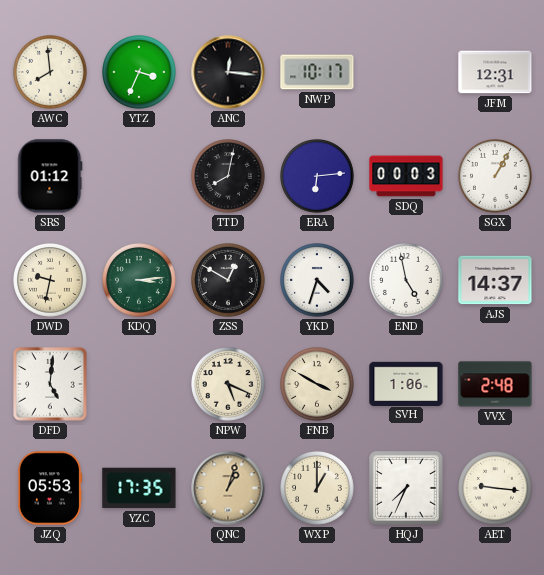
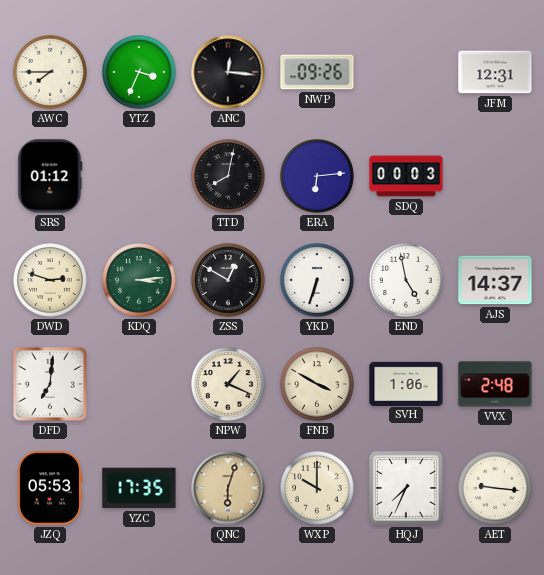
AWC: 7:59 -> 7:45 (51, 73)
NWP: 10:17 -> 09:26 (317, 72)
SGX: 1:05 -> none (496, 177)
DWD: 9:32 -> 2:48 (51, 281)
YKD: 4:33 -> 6:33 (318, 281)
DFD: 5:01 -> 7:01 (50, 384)
NPW: 5:19 -> 1:19 (229, 385)
QNC: 1:03 -> 6:03 (228, 488)
WXP: 1:00 -> 10:00 (318, 489)
